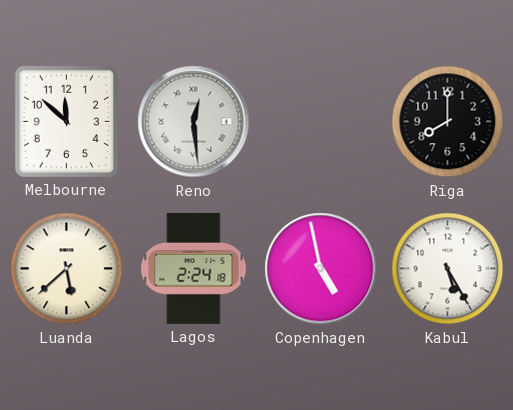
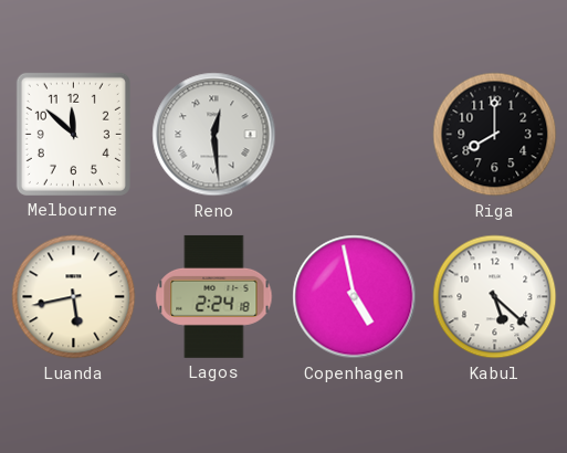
Luanda: 5:38 -> 5:43 (74, 297)
Kabul: 5:25 -> 5:22 (495, 297)
